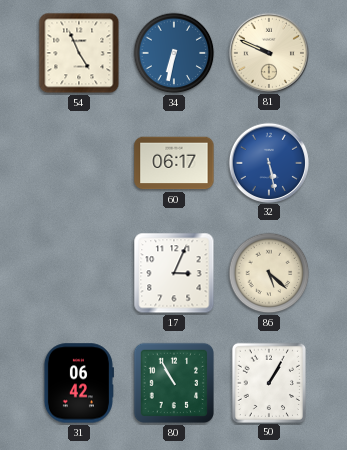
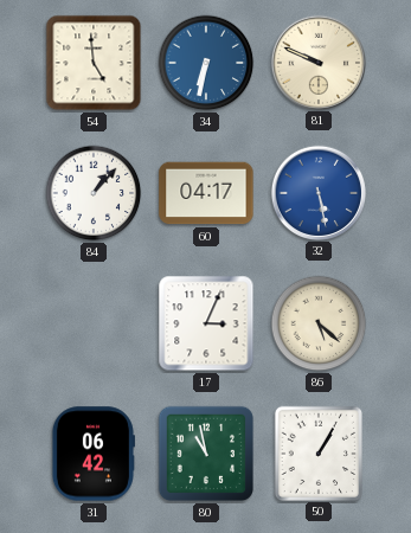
54: 4:56 -> 4:59 (94, 63)
84: none -> 1:07 (94, 193)
60: 06:17 -> 04:17 (206, 193)
80: 10:55 -> 10:58 (206, 454)
